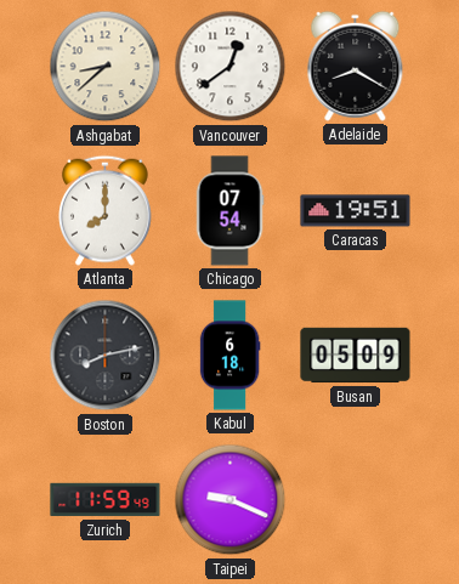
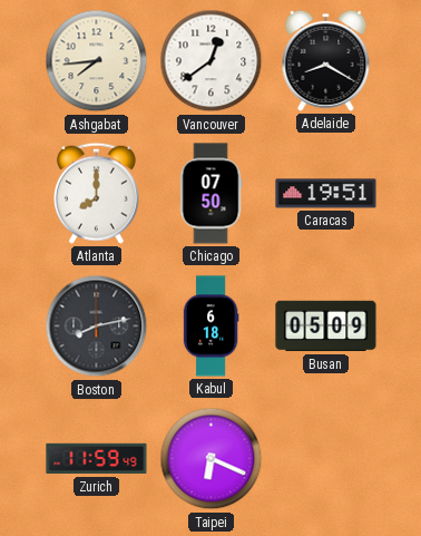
Ashgabat: 8:38 -> 7:44 (97, 61)
Chicago: 07:54 -> 07:50 (210, 194)
Taipei: 9:19 -> 6:19 (212, 459)
